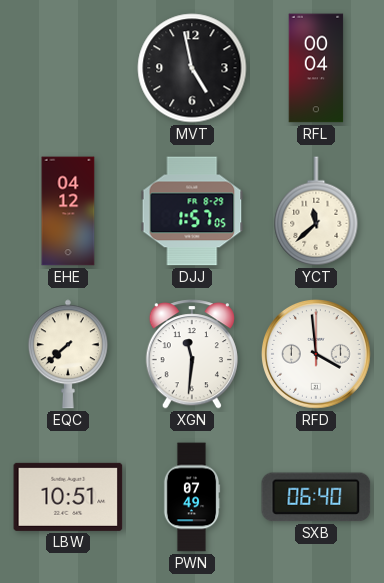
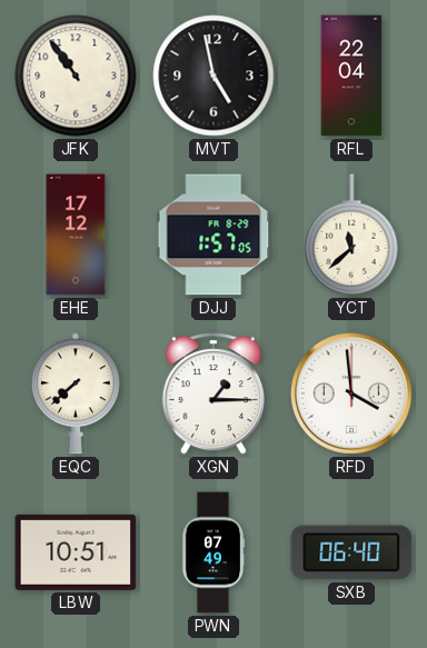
JFK: none -> 10:54 (76, 76)
RFL: 00:04 -> 22:04 (351, 76)
EHE: 04:12 -> 17:12 (76, 235)
XGN: 11:31 -> 1:15 (213, 393)
